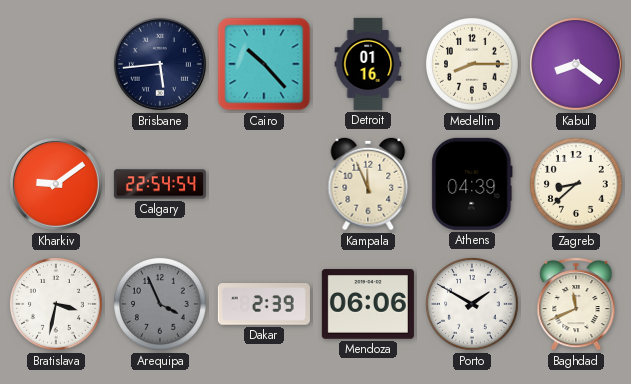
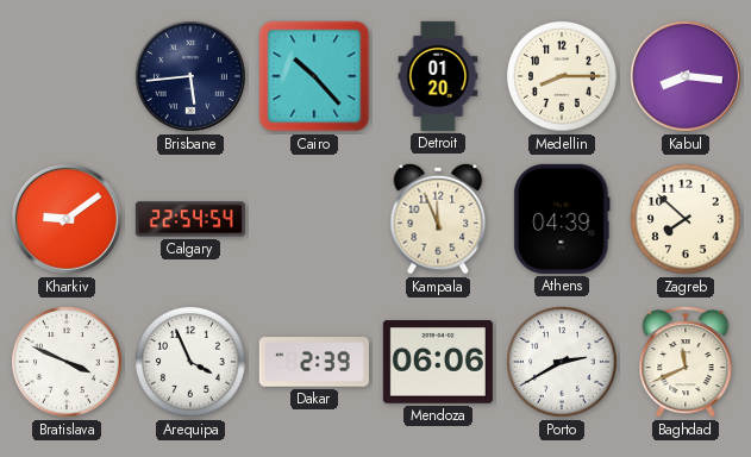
Detroit: 01:16 -> 01:20 (438, 76)
Kabul: 8:21 -> 8:16 (686, 76)
Zagreb: 8:38 -> 7:52 (687, 220)
Bratislava: 3:32 -> 3:49 (68, 363)
Arequipa dial: grey -> white (192, 363)
Porto: 1:50 -> 2:40 (563, 363)
